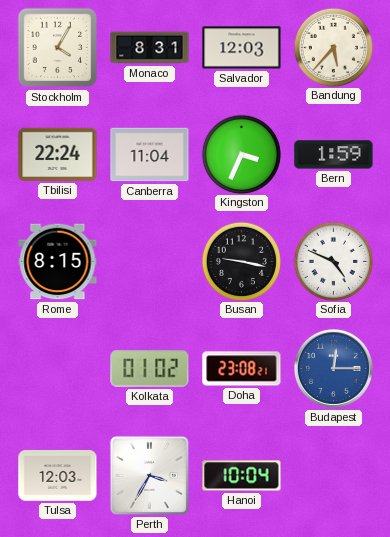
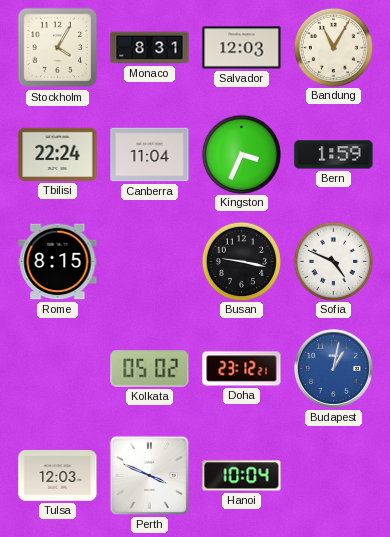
Bandung: 5:37 -> 11:05 (333, 47)
Kolkata: 01:02 -> 05:02 (150, 369)
Doha: 23:08 -> 23:12 (242, 369)
Budapest: 12:15 -> 1:02 (333, 368)
Perth: 3:35 -> 3:49 (149, 475)
